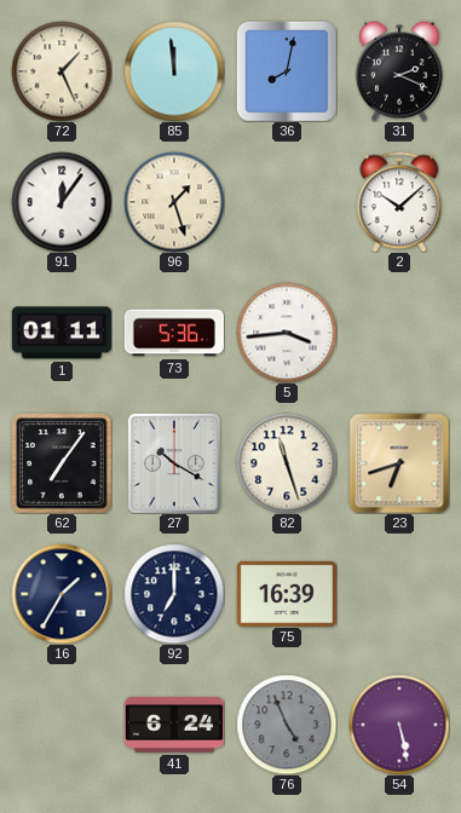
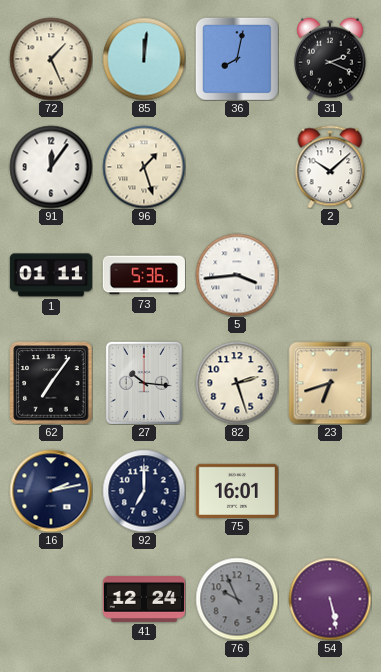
85: 11:59 -> 12:01 (144, 59)
27: 10:20 -> 10:16 (144, 383)
82: 11:27 -> 2:27 (237, 383)
16: 1:35 -> 2:13 (51, 491)
75: 16:39 -> 16:01 (236, 490)
41: 6:24 -> 12:24 (143, 599)
76: 4:56 -> 9:56 (237, 599)
